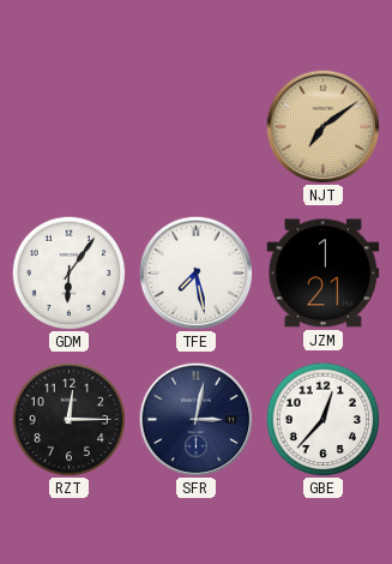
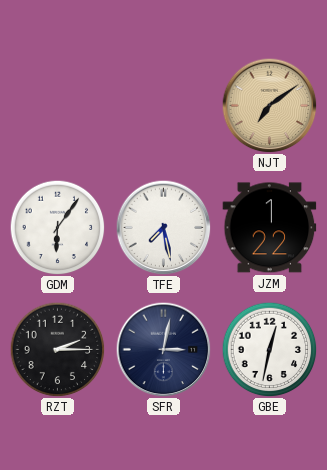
JZM: 1:21 -> 1:22 (270, 228)
RZT: 12:15 -> 2:15 (57, 349)
GBE: 12:37 -> 12:32 (269, 349)
